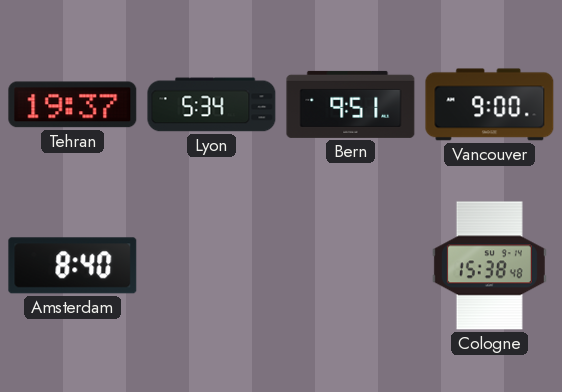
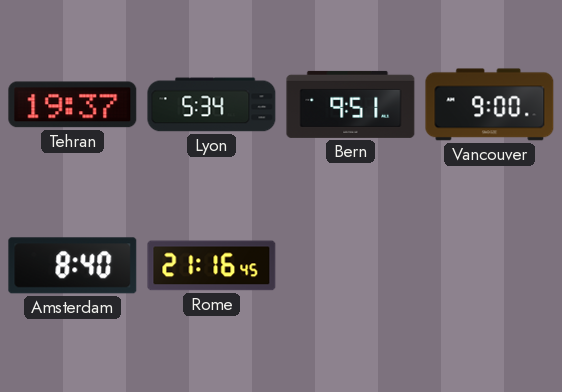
Rome: none -> 21:16 (212, 266)
Cologne: 15:38 -> none (489, 266)
